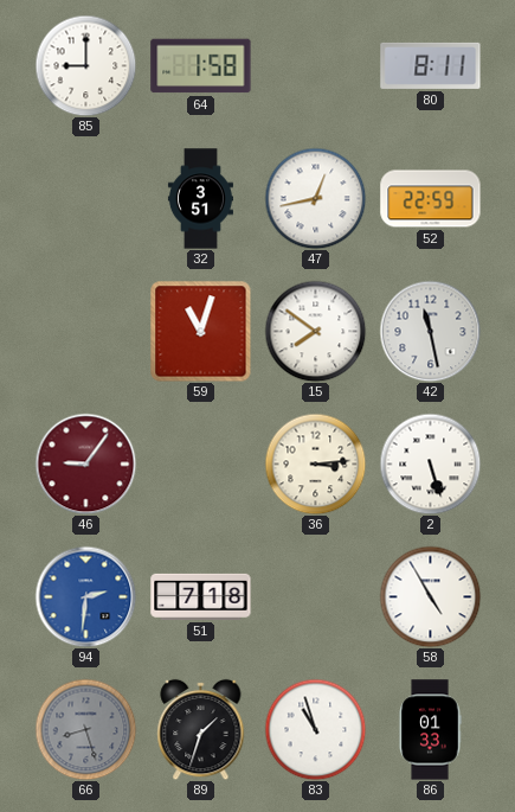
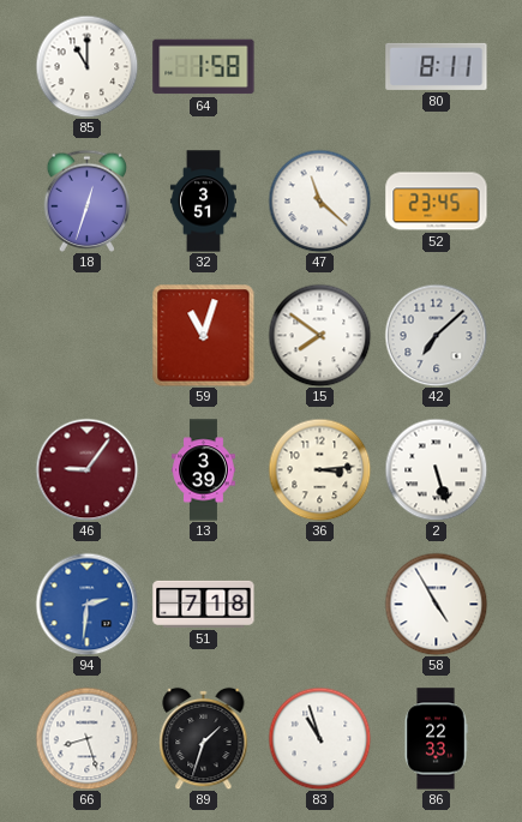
85: 9:00 -> 11:00 (86, 66)
18: none -> 12:33 (88, 200)
47: 12:43 -> 11:22 (319, 200)
52: 22:59 -> 23:45 (437, 202)
42: 11:28 -> 7:08 (436, 335)
13: none -> 3:39 (204, 470)
66 dial: grey -> white (86, 738)
86: 01:33 -> 22:33 (436, 739)
